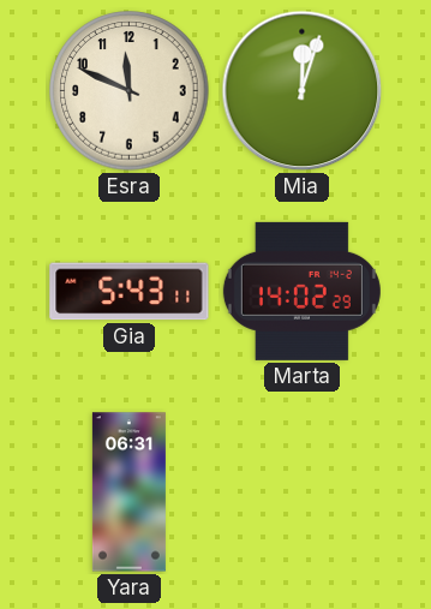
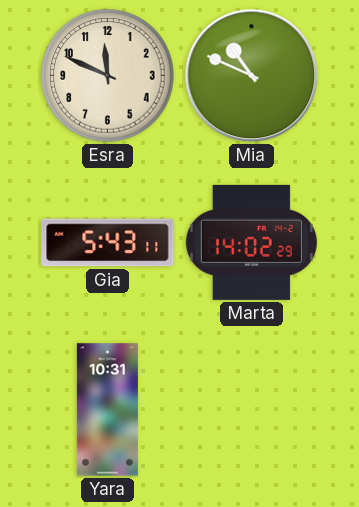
Mia: 12:03 -> 10:49 (252, 76)
Yara: 06:31 -> 10:31 (107, 410)
